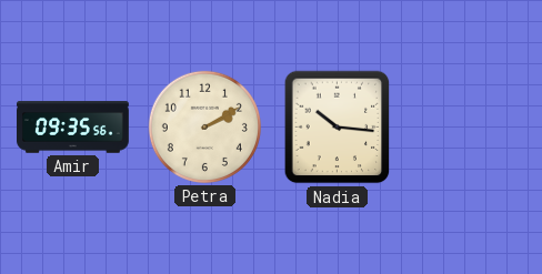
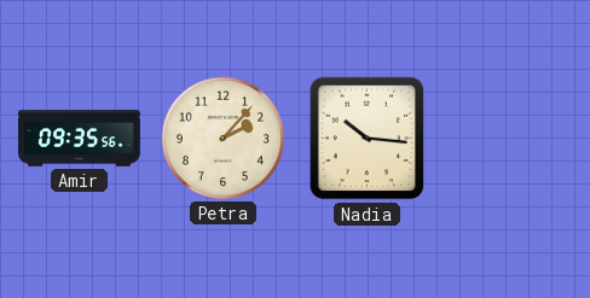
Petra: 2:10 -> 2:07 (222, 138)
